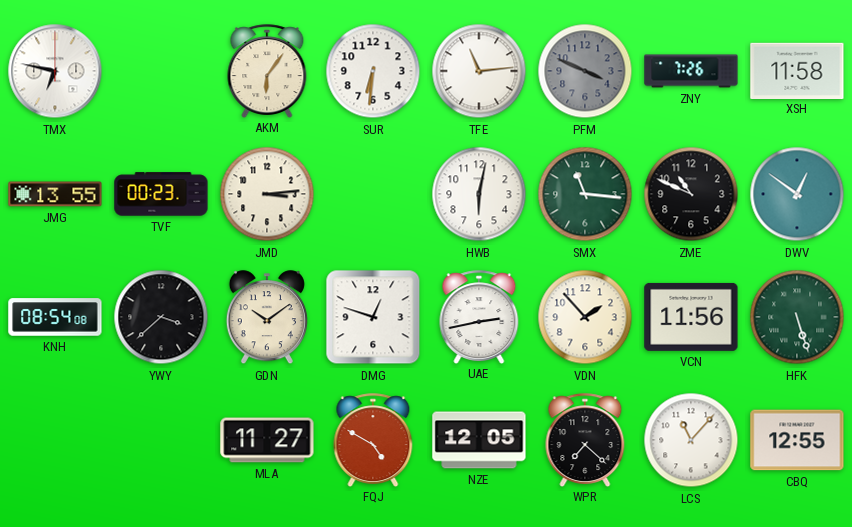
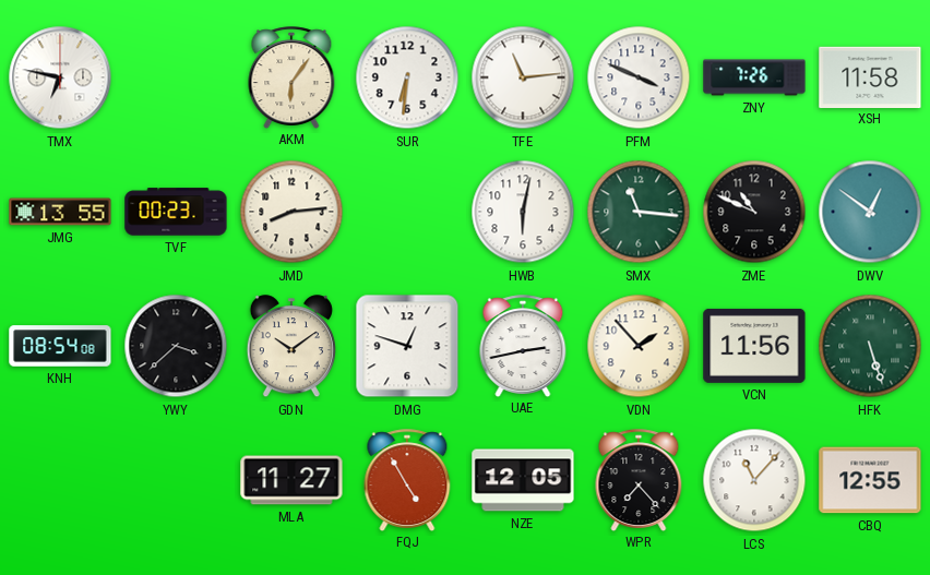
PFM dial: grey -> white (639, 77)
JMD: 3:14 -> 8:14 (291, 212)
FQJ: 4:50 -> 4:55 (407, 480)
WPR: 7:22 -> 7:23 (639, 480)
